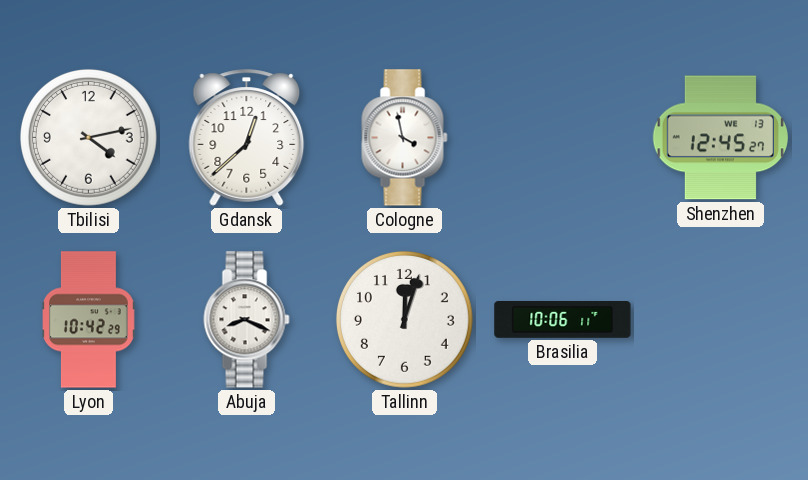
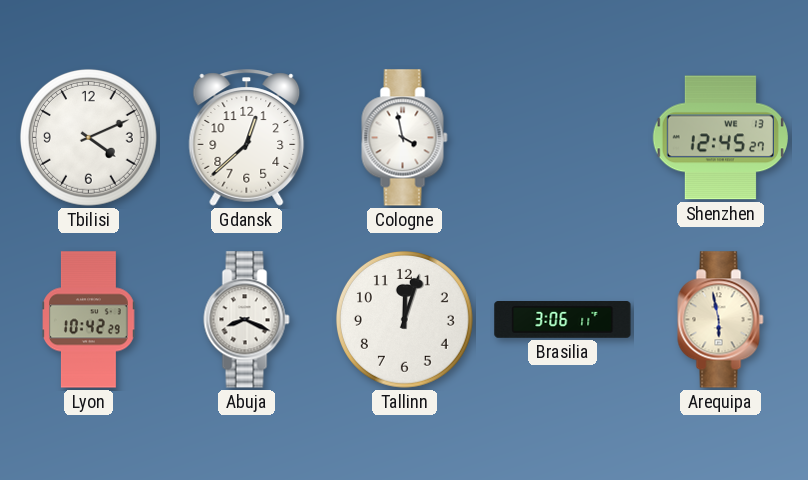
Tbilisi: 4:13 -> 4:11 (88, 137)
Brasilia: 10:06 -> 3:06 (563, 320)
Arequipa: none -> 5:58 (721, 320)
